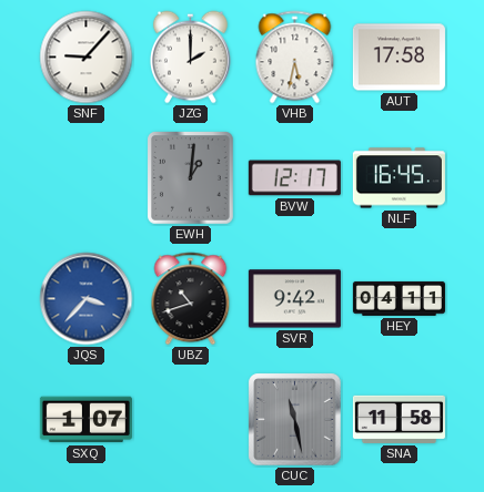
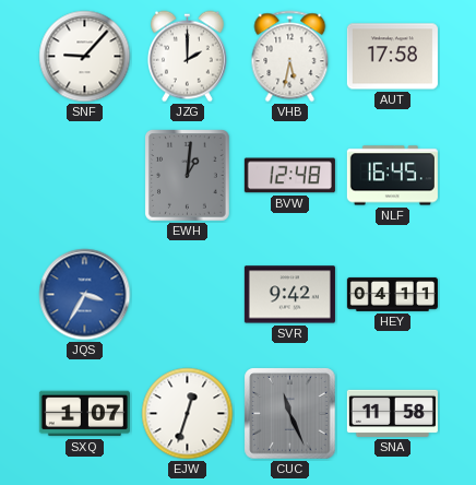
BVW: 12:17 -> 12:48 (289, 176)
JQS: 3:37 -> 3:35 (85, 295)
UBZ: 10:42 -> none (191, 299)
EJW: none -> 12:33 (188, 414)
CUC: 11:28 -> 11:26 (290, 414)
